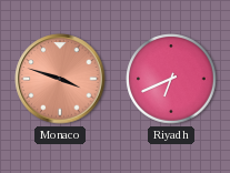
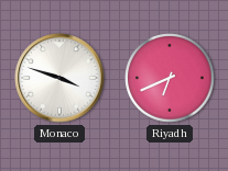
Monaco dial: salmon -> white (59, 78)
